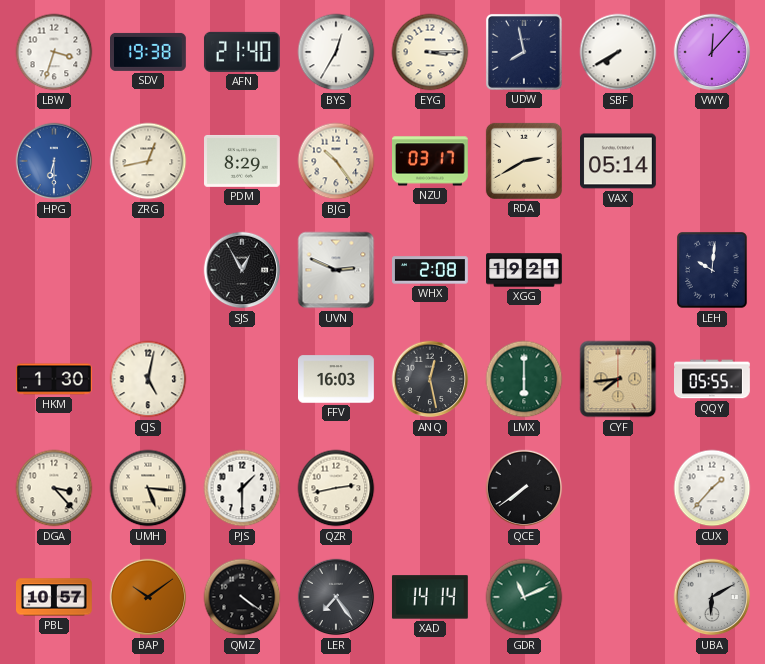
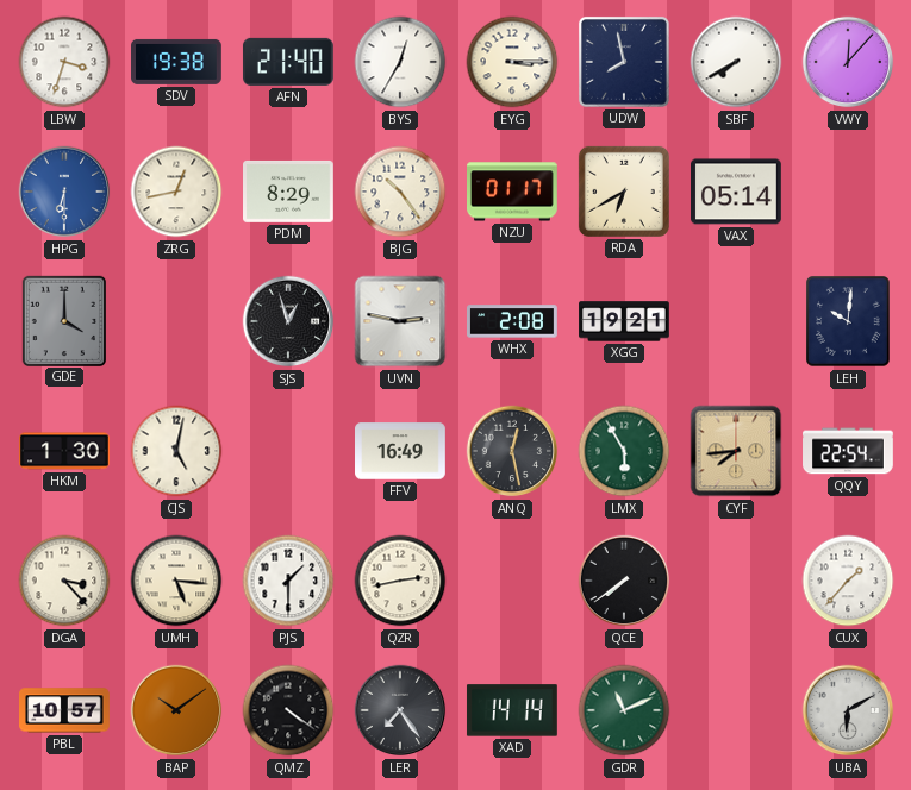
NZU: 03:17 -> 01:17 (513, 192)
RDA: 2:40 -> 6:40 (624, 192)
GDE: none -> 4:00 (63, 320)
SJS: 12:55 -> 12:57 (288, 321)
UVN: 2:49 -> 2:47 (400, 321)
FFV: 16:03 -> 16:49 (401, 451)
LMX: 6:00 -> 5:55 (624, 451)
QQY: 05:55 -> 22:54 (849, 451)
